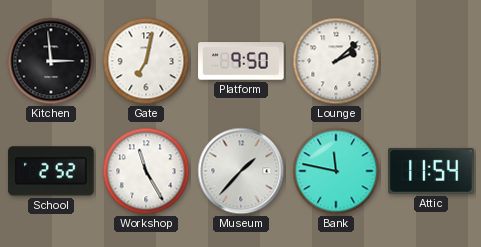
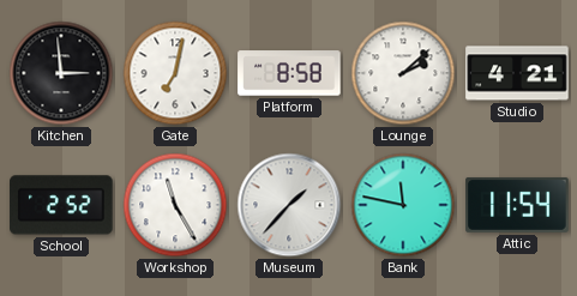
Platform: 9:50 -> 8:58 (289, 73)
Studio: none -> 4:21 (517, 73)
